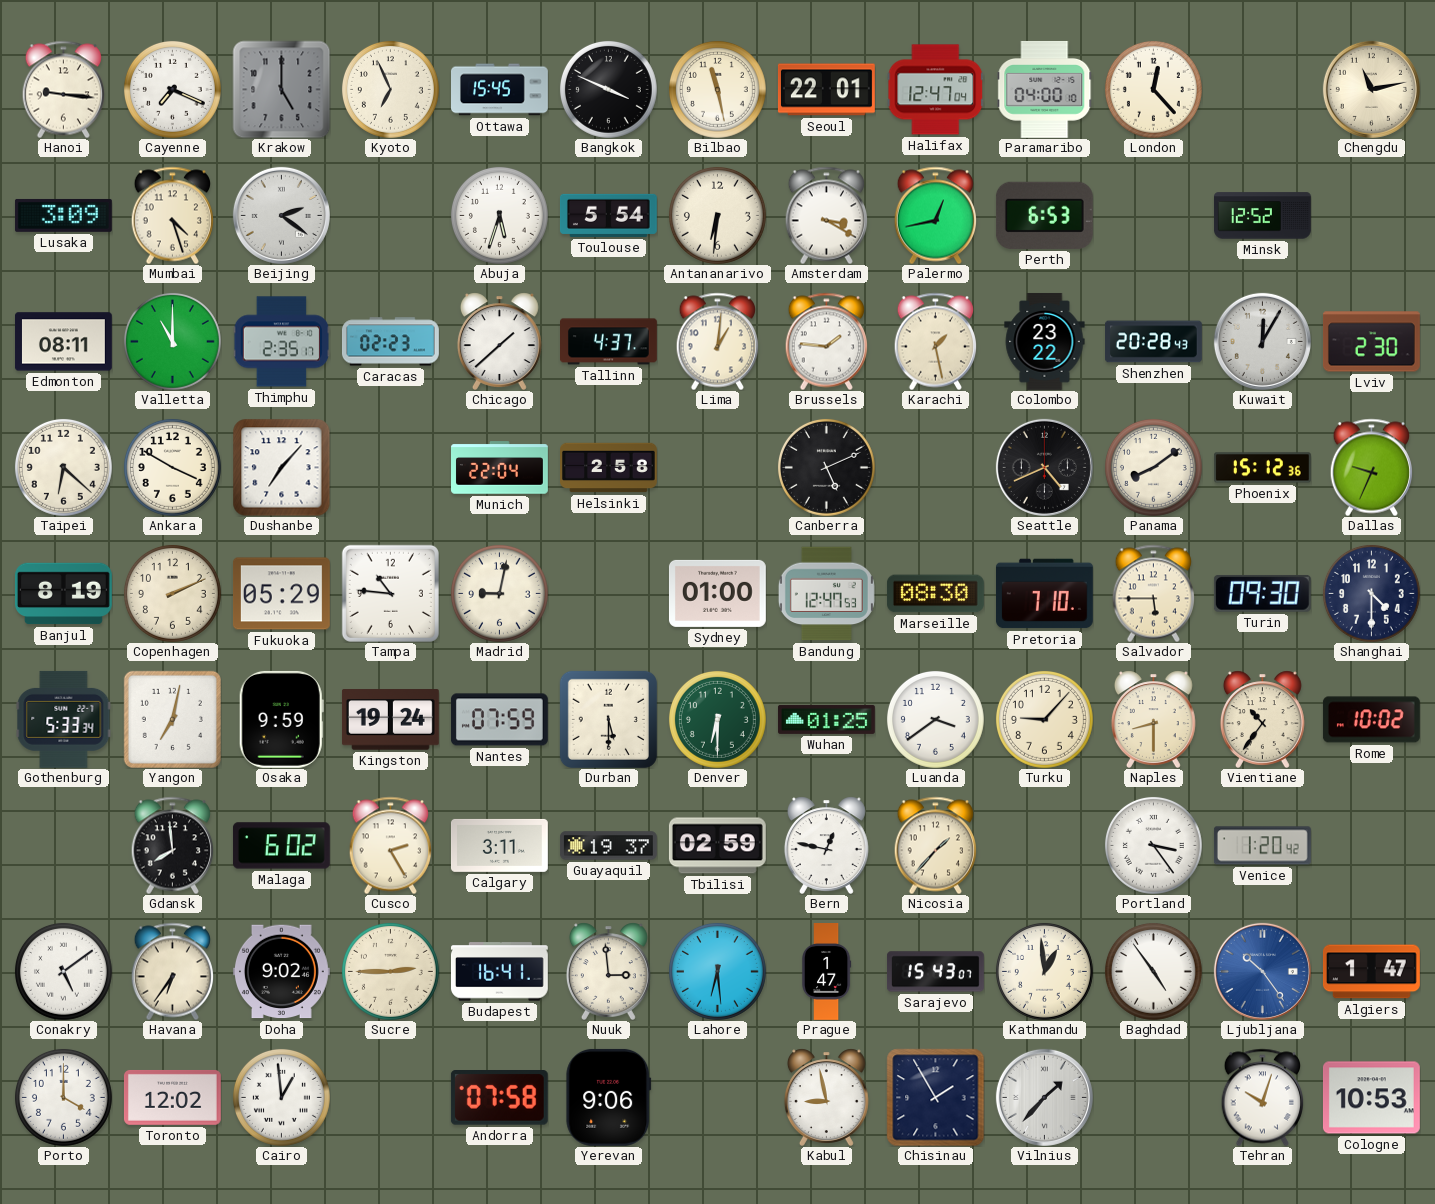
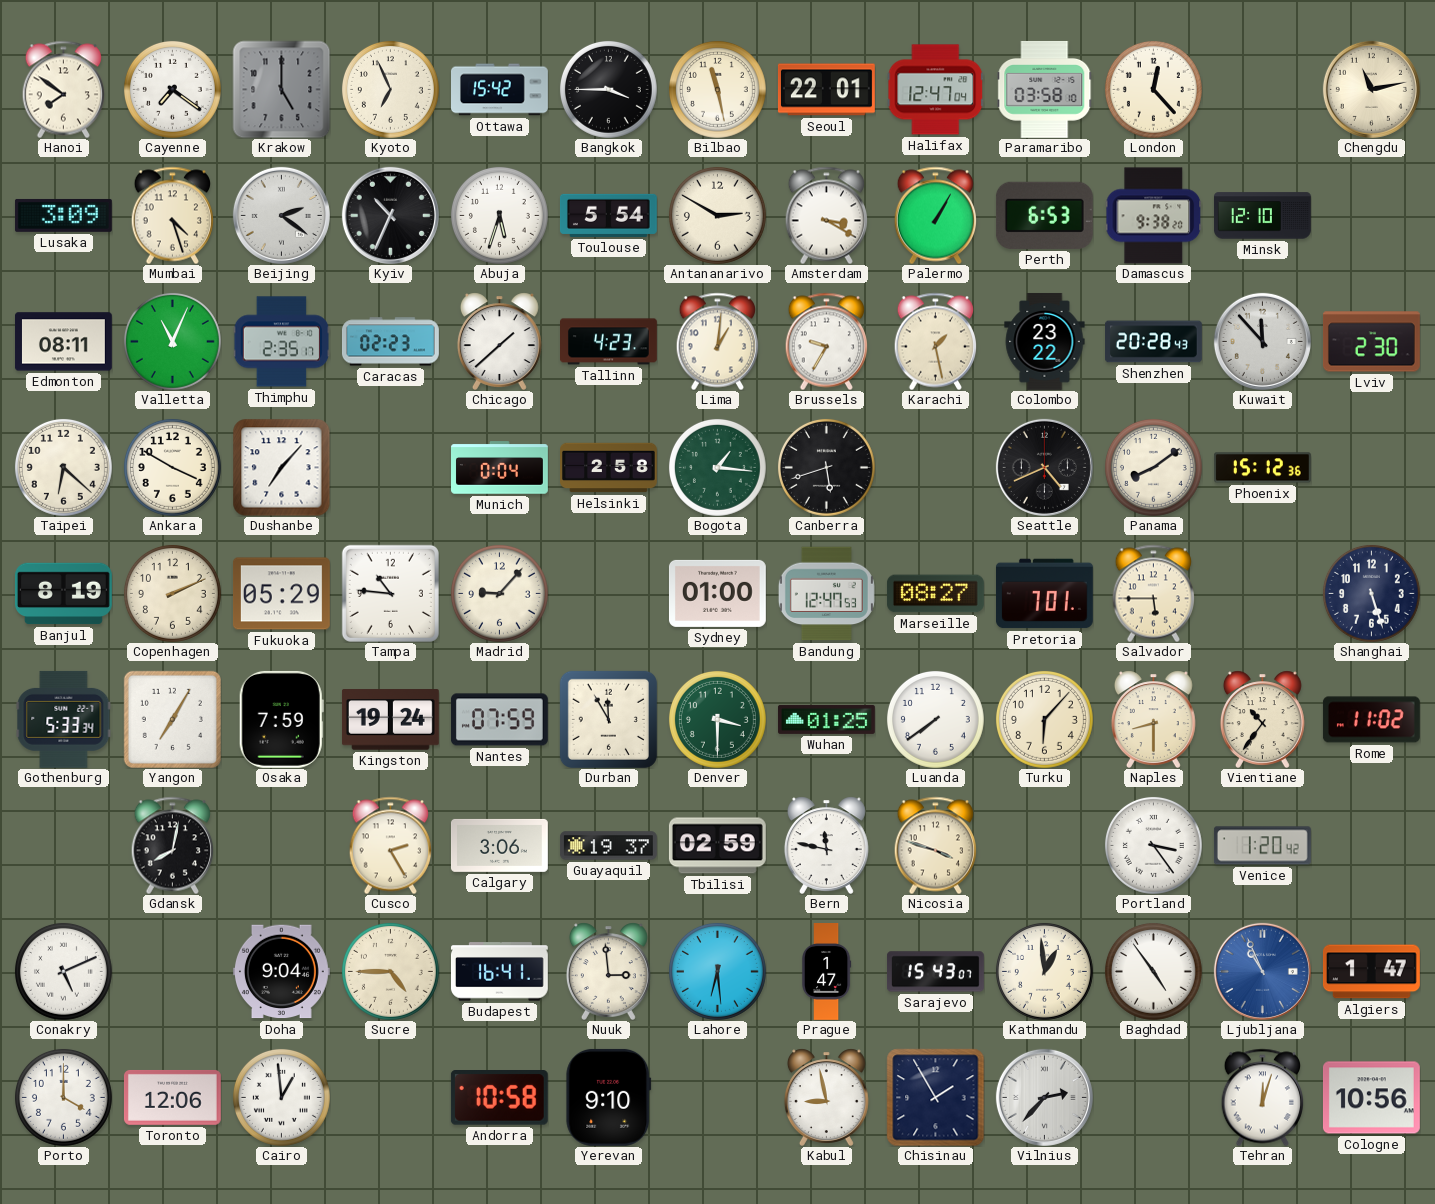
Hanoi: 9:16 -> 7:51 (63, 89)
Cayenne: 7:19 -> 7:21 (172, 89)
Ottawa: 15:45 -> 15:42 (500, 90)
Bangkok: 3:49 -> 3:45 (608, 89)
Paramaribo: 04:00 -> 03:58 (1045, 89)
Kyiv: none -> 10:34 (390, 215)
Antananarivo: 6:31 -> 2:50 (717, 215)
Palermo: 12:43 -> 1:05 (935, 215)
Damascus: none -> 9:38 (1153, 216)
Minsk: 12:52 -> 12:10 (1263, 216)
Valletta: 11:00 -> 11:04 (172, 341)
Tallinn: 4:37 -> 4:23 (609, 342)
Brussels: 1:46 -> 9:35 (826, 341)
Kuwait: 12:05 -> 11:53 (1262, 341)
Munich: 22:04 -> 0:04 (500, 468)
Bogota: none -> 1:16 (717, 467)
Canberra: 5:11 -> 5:42 (826, 467)
Dallas: 9:34 -> none (1371, 467)
Madrid: 9:02 -> 9:07 (499, 593)
Marseille: 08:30 -> 08:27 (935, 594)
Pretoria: 7:10 -> 7:01 (1044, 594)
Turin: 09:30 -> none (1262, 593)
Shanghai: 4:30 -> 5:27 (1371, 593)
Yangon: 7:02 -> 7:05 (172, 719)
Osaka: 9:59 -> 7:59 (281, 719)
Durban: 5:30 -> 11:55 (608, 719)
Denver: 6:30 -> 3:30 (717, 719)
Luanda: 3:39 -> 7:39 (935, 719)
Turku: 9:07 -> 6:07 (1044, 719)
Rome: 10:02 -> 11:02 (1371, 720)
Gdansk: 7:59 -> 8:02 (172, 845)
Malaga: 6:02 -> none (281, 846)
Calgary: 3:11 -> 3:06 (499, 845)
Bern: 12:47 -> 11:47 (826, 845)
Nicosia: 1:37 -> 3:48 (935, 845)
Conakry: 5:09 -> 5:11 (63, 971)
Havana: 6:36 -> none (172, 971)
Doha: 9:02 -> 9:04 (281, 972)
Sucre: 2:45 -> 4:45 (390, 971)
Ljubljana: 10:24 -> 10:56 (1262, 971)
Toronto: 12:02 -> 12:06 (172, 1097)
Andorra: 07:58 -> 10:58 (499, 1098)
Yerevan: 9:06 -> 9:10 (609, 1097)
Vilnius: 1:37 -> 2:37 (1044, 1097)
Tehran: 10:03 -> 12:03 (1262, 1097)
Cologne: 10:53 -> 10:56 (1371, 1098)
